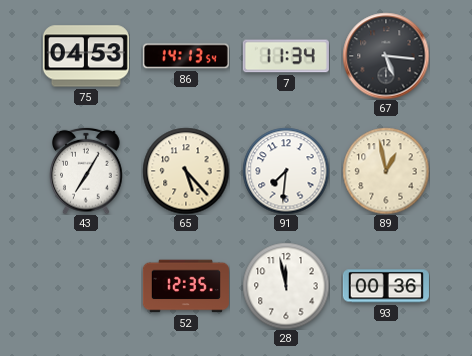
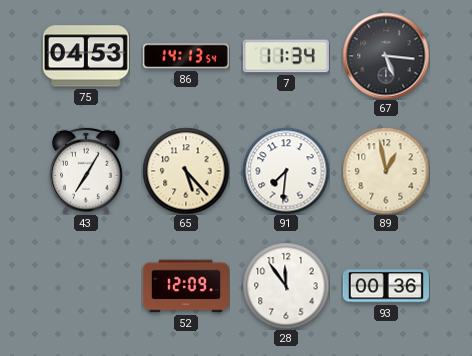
52: 12:35 -> 12:09 (186, 286)
28: 11:58 -> 11:54 (286, 286)
